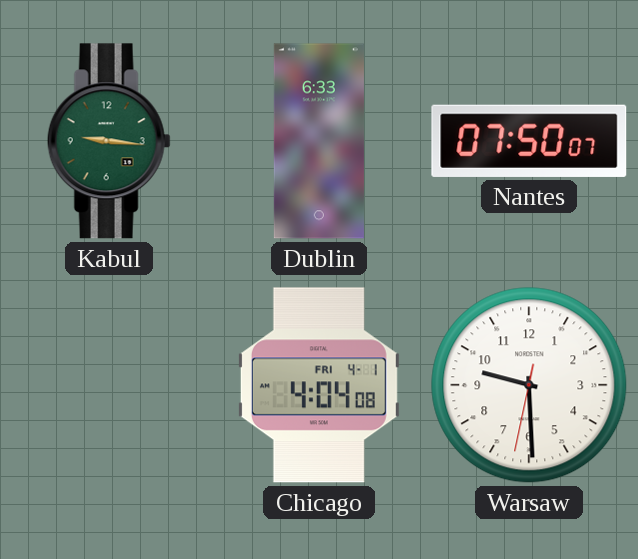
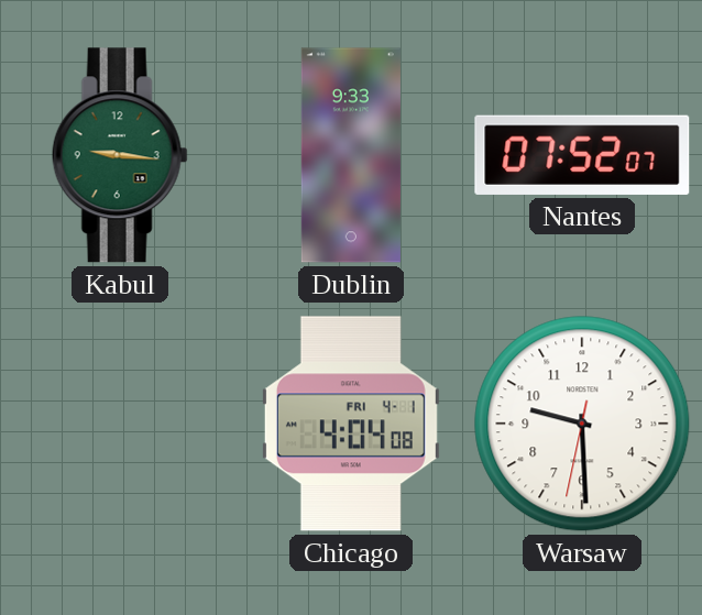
Dublin: 6:33 -> 9:33 (351, 155)
Nantes: 07:50 -> 07:52 (582, 155)
